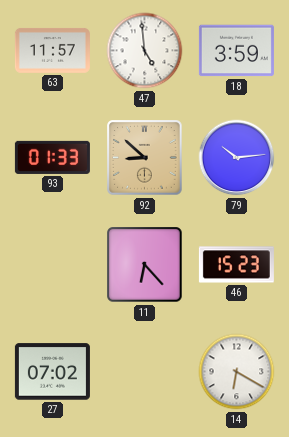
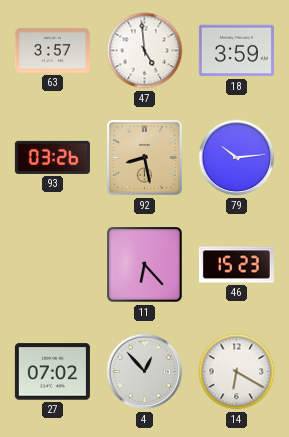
63: 11:57 -> 3:57 (52, 51)
93: 01:33 -> 03:26 (52, 157)
92: 8:52 -> 8:28 (145, 158)
4: none -> 12:53 (145, 372)
